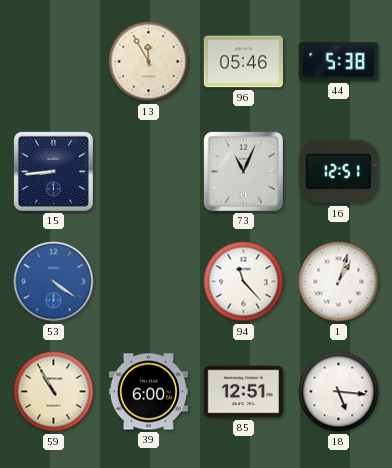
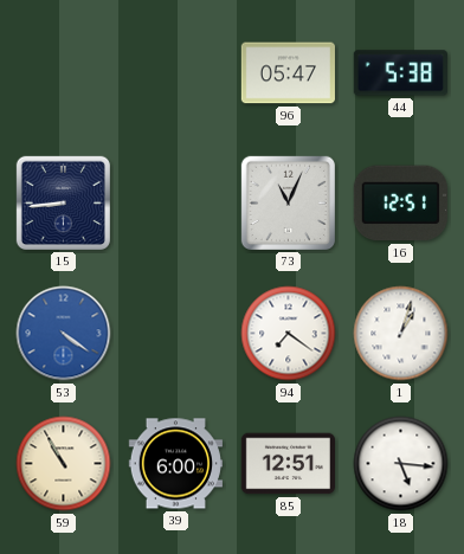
13: 11:55 -> none (149, 62)
96: 05:46 -> 05:47 (288, 73)
94: 11:23 -> 7:21 (289, 334)
